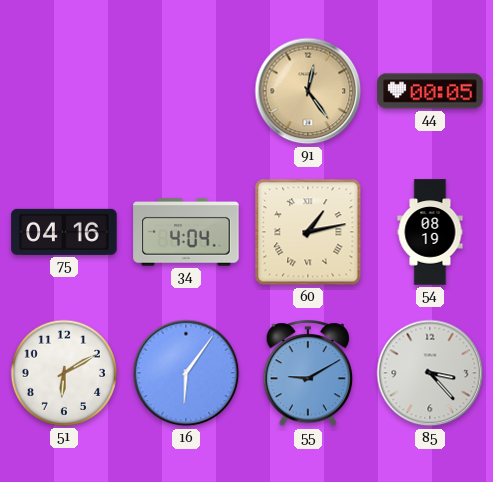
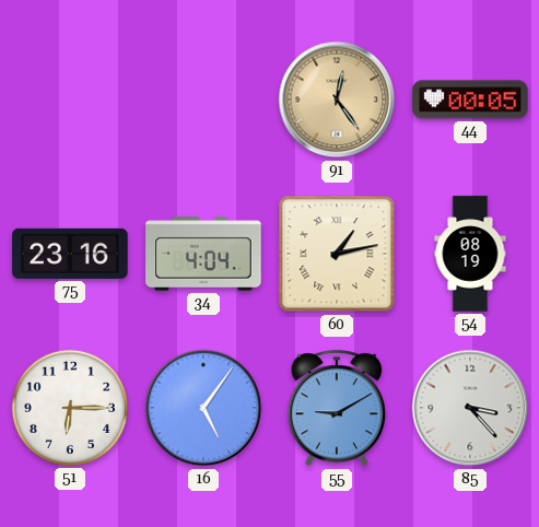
75: 04:16 -> 23:16 (70, 254)
51: 6:10 -> 6:15 (70, 408)
16: 6:06 -> 5:06 (203, 408)
